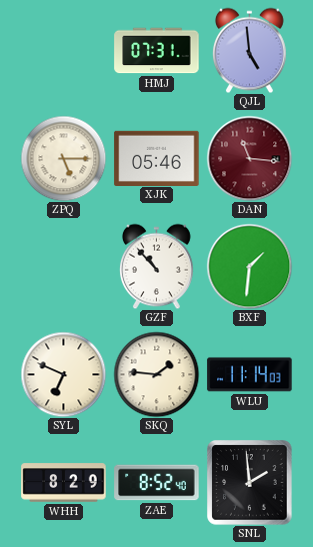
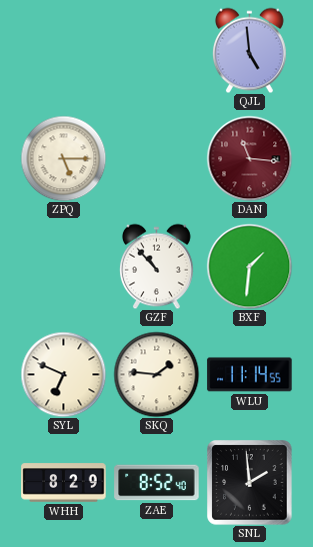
HMJ: 07:31 -> none (157, 51)
XJK: 05:46 -> none (157, 158)
WLU: 11:14:03 -> 11:14:55 (250, 375)
